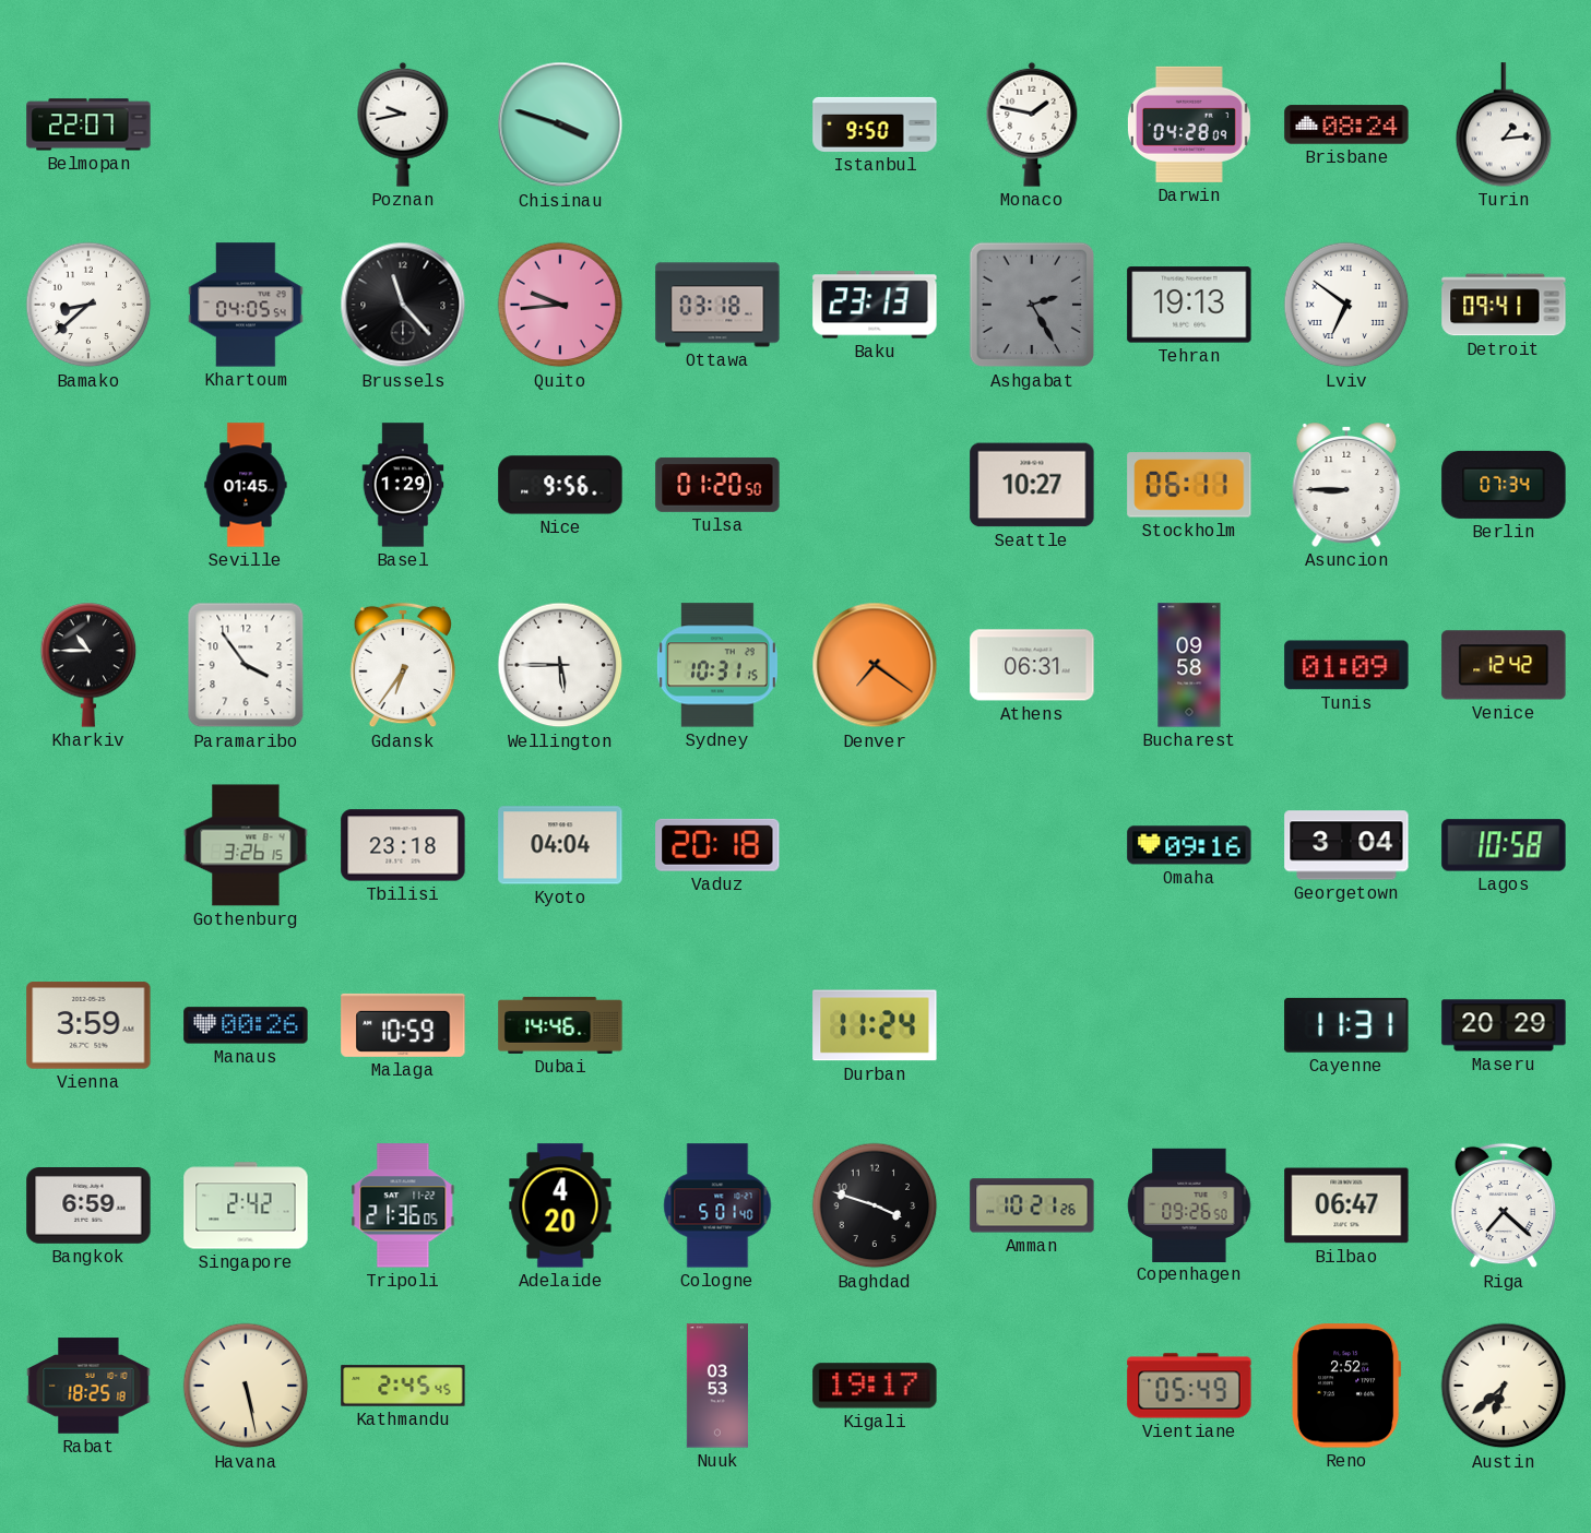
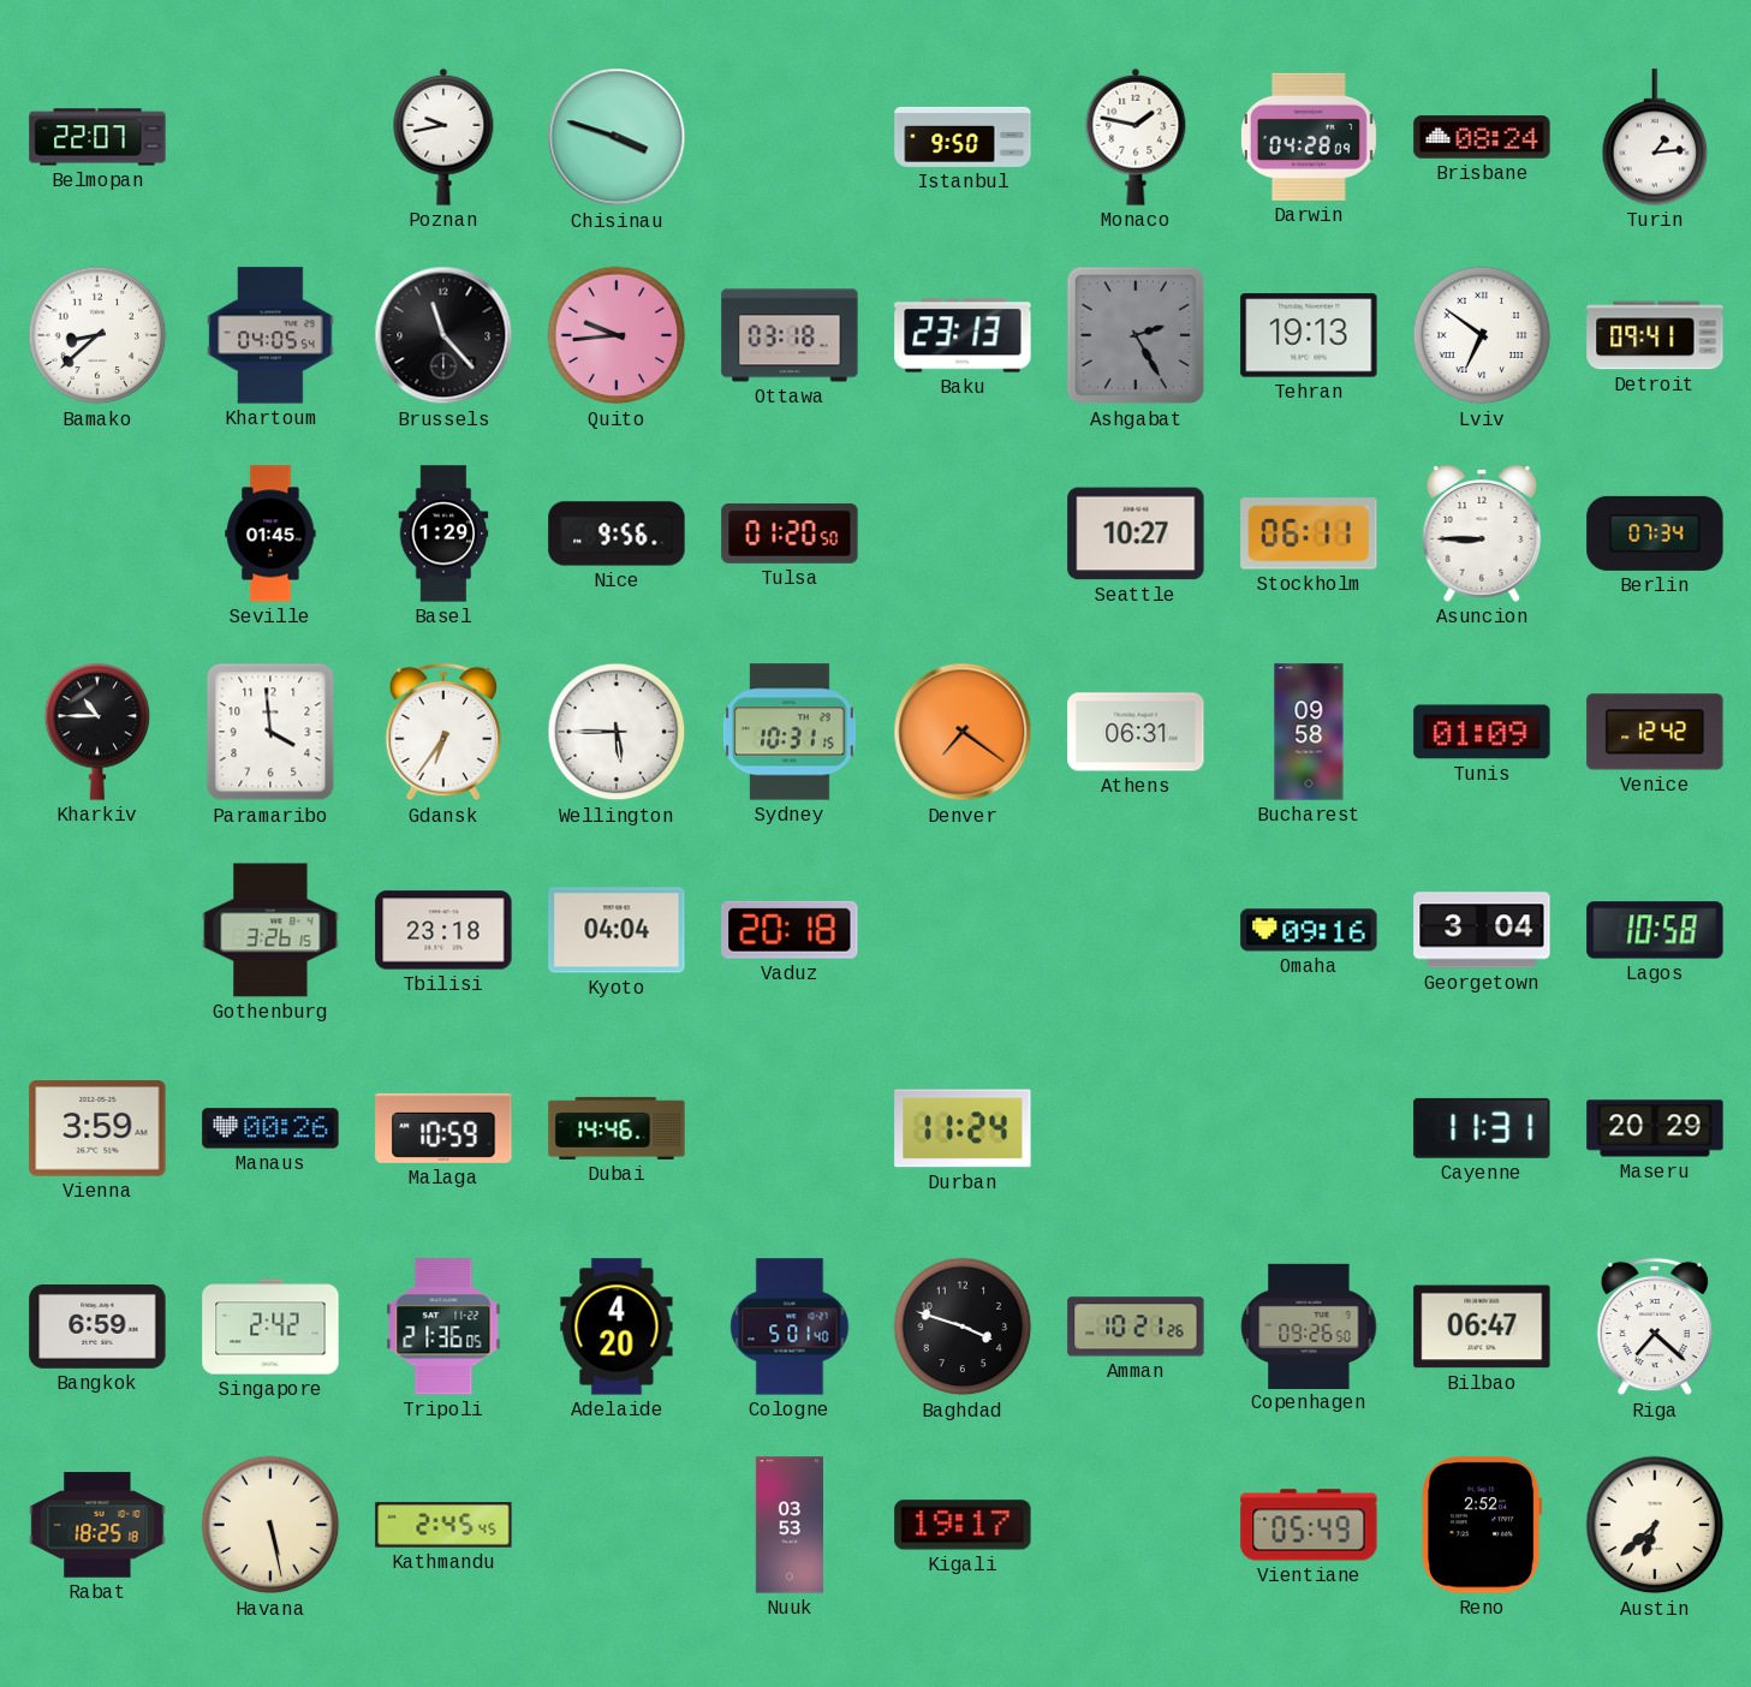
Paramaribo: 3:54 -> 3:59 (270, 732)
